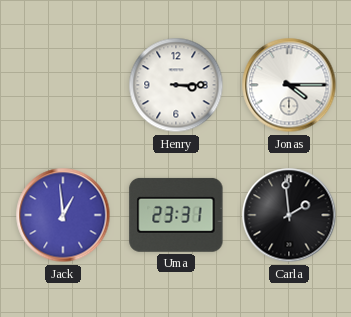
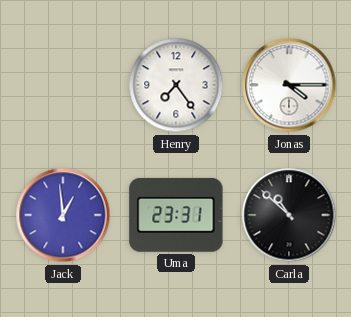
Henry: 3:15 -> 7:24 (176, 85)
Carla: 1:59 -> 10:52 (289, 215)
